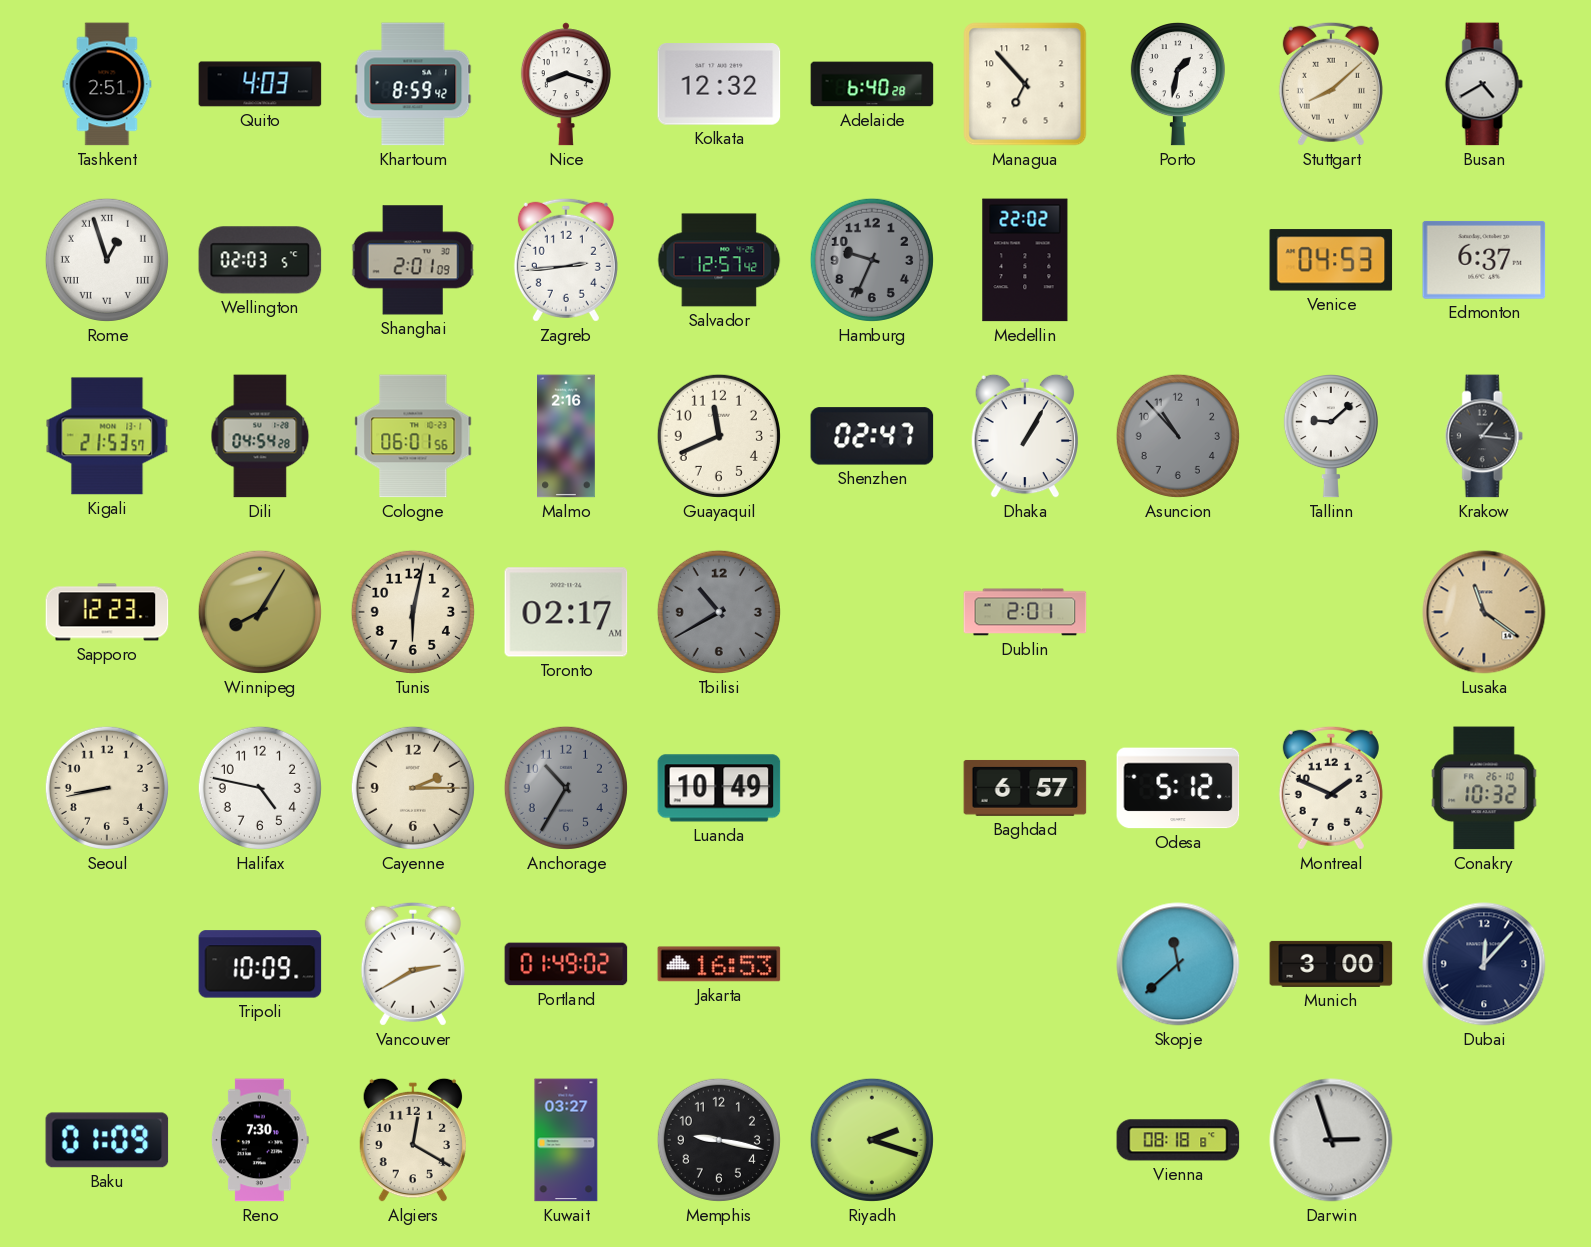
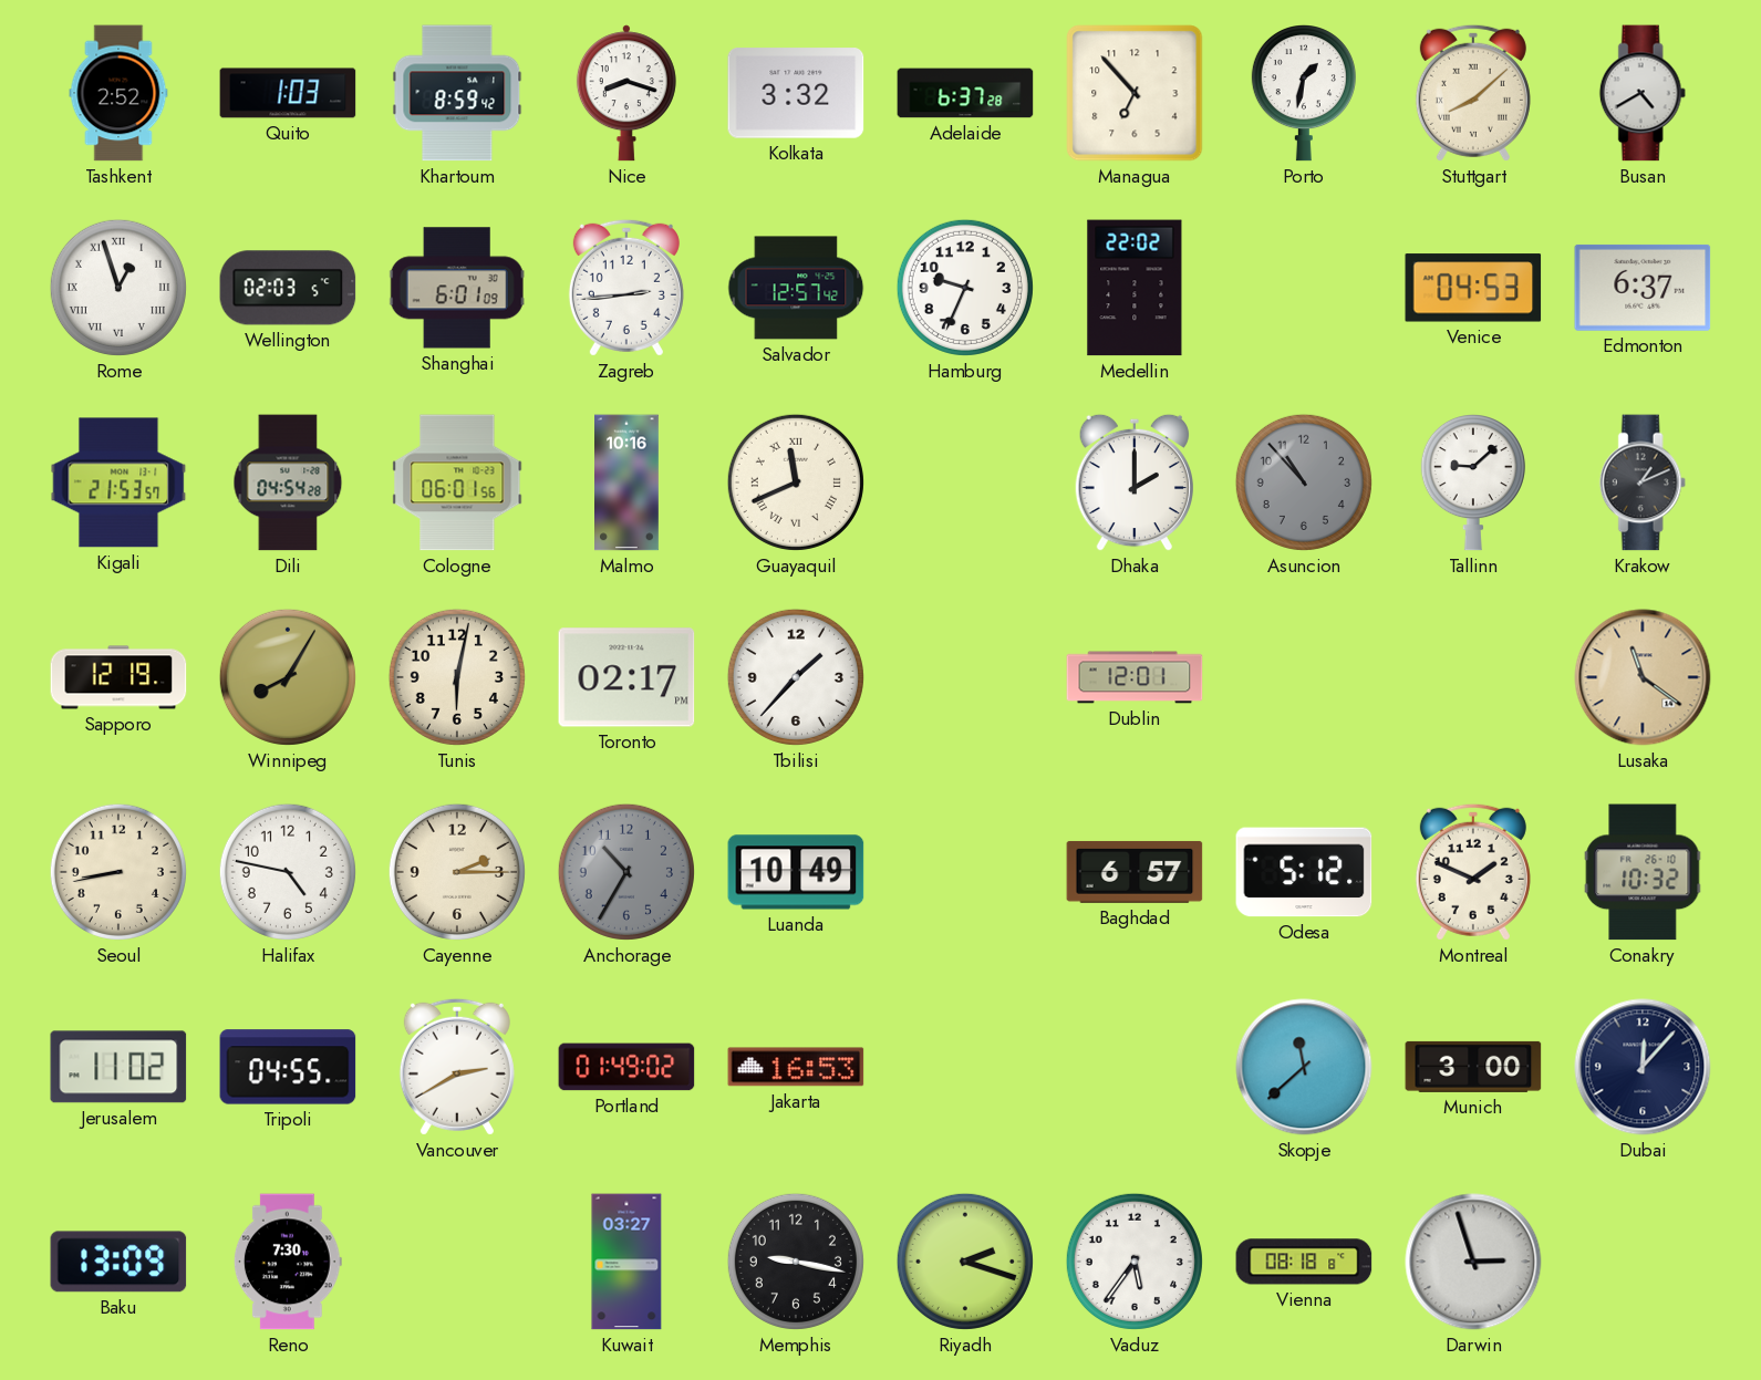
Tashkent: 2:51 -> 2:52 (118, 93)
Quito: 4:03 -> 1:03 (288, 93)
Kolkata: 12:32 -> 3:32 (796, 93)
Adelaide: 6:40 -> 6:37 (965, 93)
Shanghai: 2:01 -> 6:01 (457, 288)
Hamburg dial: grey -> white (965, 288)
Malmo: 2:16 -> 10:16 (628, 483)
Guayaquil numerals: Arabic -> Roman (796, 483)
Shenzhen: 02:47 -> none (872, 436)
Dhaka: 1:05 -> 2:00 (1133, 483)
Krakow: 1:16 -> 1:11 (1643, 483)
Sapporo: 12:23 -> 12:19 (118, 677)
Toronto: 02:17 AM -> 02:17 PM (626, 677)
Tbilisi: 10:40 -> 1:37 (796, 677)
Tbilisi dial: grey -> white (796, 677)
Dublin: 2:01 -> 12:01 (1135, 677)
Jerusalem: none -> 11:02 (118, 1067)
Tripoli: 10:09 -> 04:55 (288, 1067)
Baku: 01:09 -> 13:09 (118, 1262)
Algiers: 12:20 -> none (412, 1140)
Vaduz: none -> 5:36 (1135, 1262)
